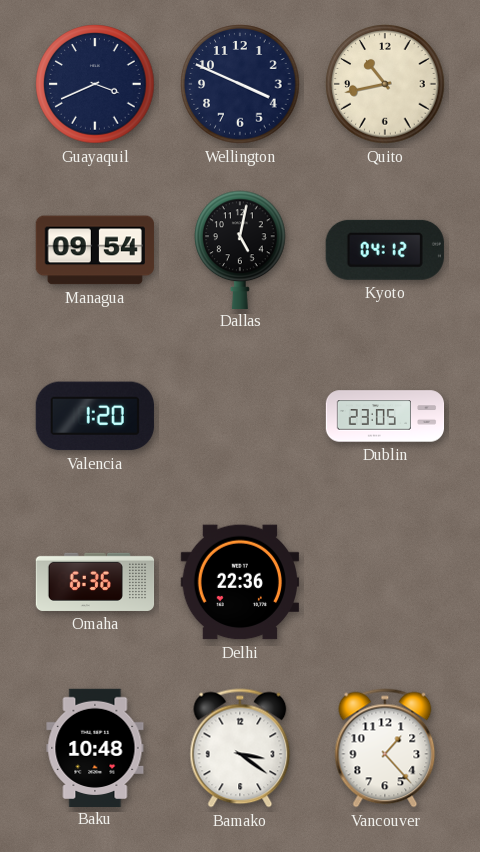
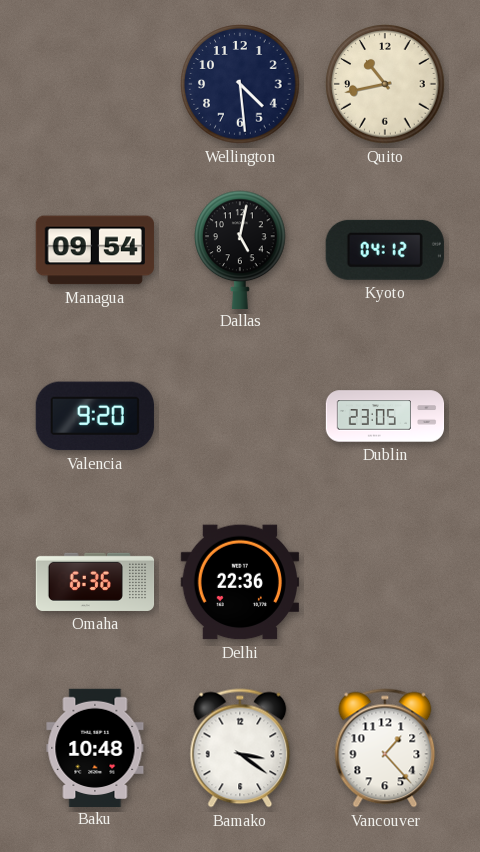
Guayaquil: 3:41 -> none (95, 84)
Wellington: 3:49 -> 4:29 (240, 84)
Valencia: 1:20 -> 9:20 (95, 416)
